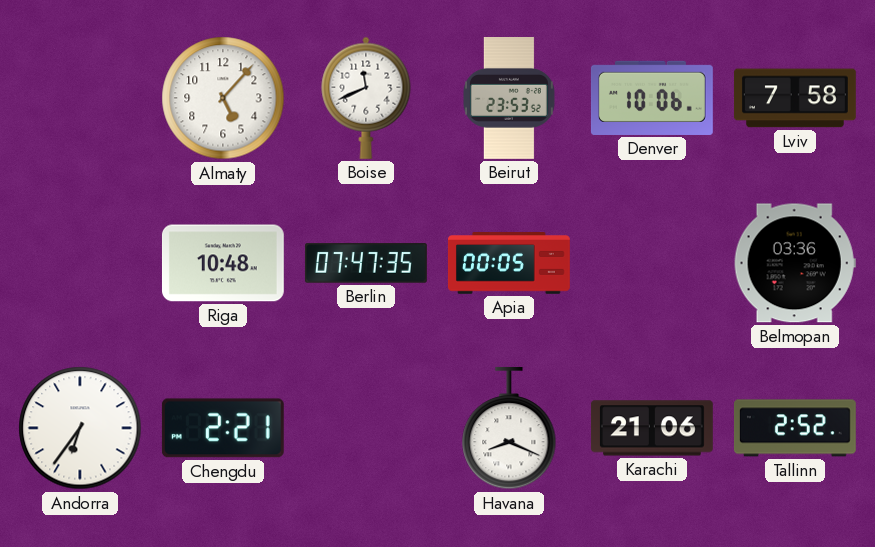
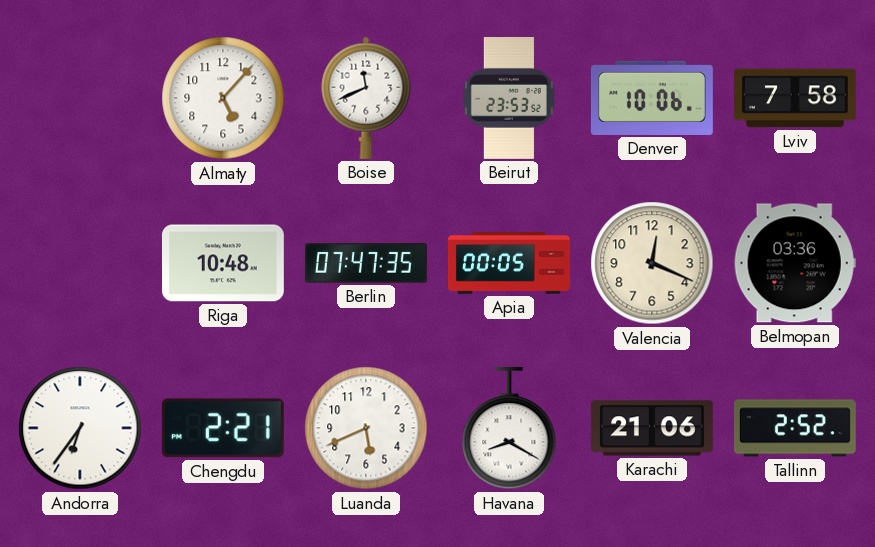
Valencia: none -> 12:19 (652, 263)
Luanda: none -> 5:41 (366, 428)
Havana: 8:19 -> 8:20 (509, 428)
